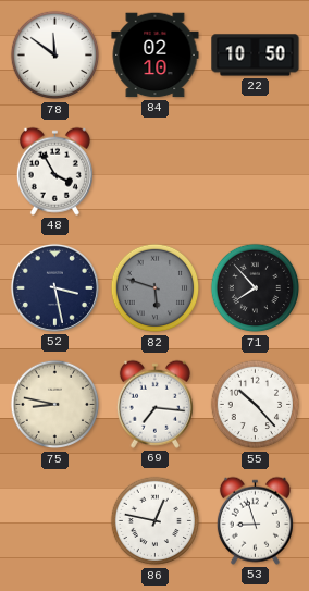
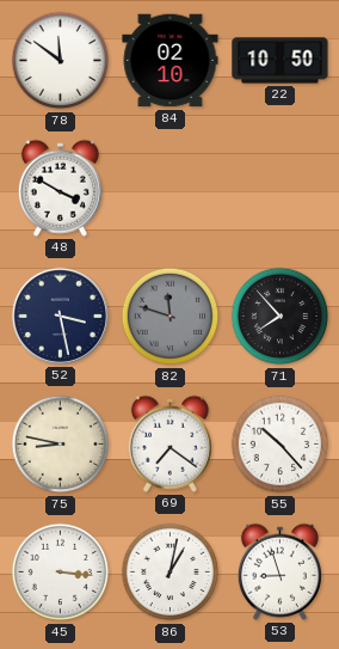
48: 3:55 -> 3:50 (60, 188)
82: 5:48 -> 11:48 (171, 317)
69: 7:16 -> 7:21 (169, 443)
45: none -> 3:16 (61, 573)
86: 12:47 -> 1:02 (171, 573)
